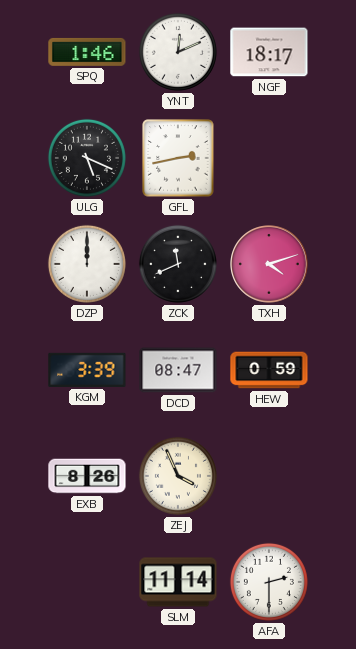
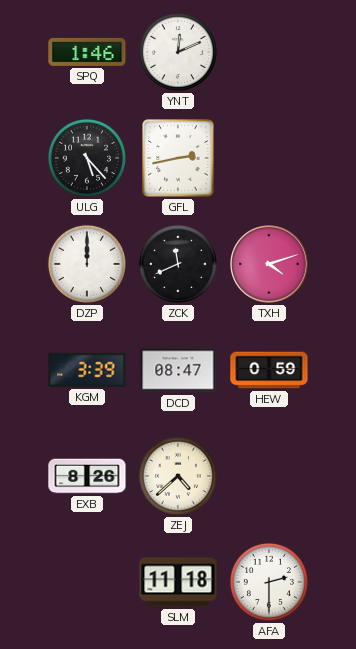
NGF: 18:17 -> none (269, 52)
ULG: 5:19 -> 5:23 (87, 158)
ZEJ: 3:56 -> 4:38 (178, 476)
SLM: 11:14 -> 11:18 (178, 582)
